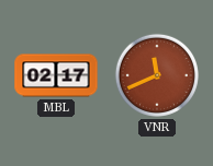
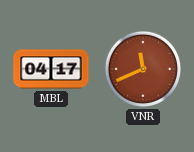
MBL: 02:17 -> 04:17 (51, 69)
